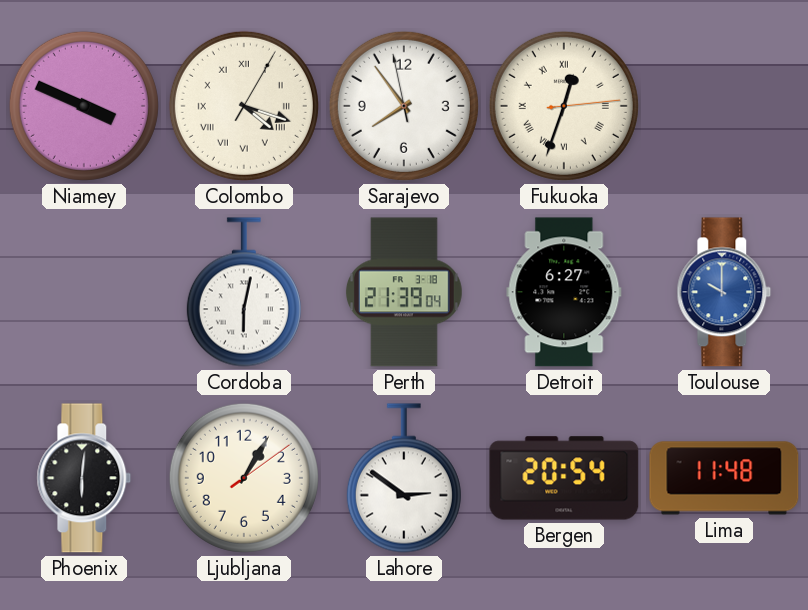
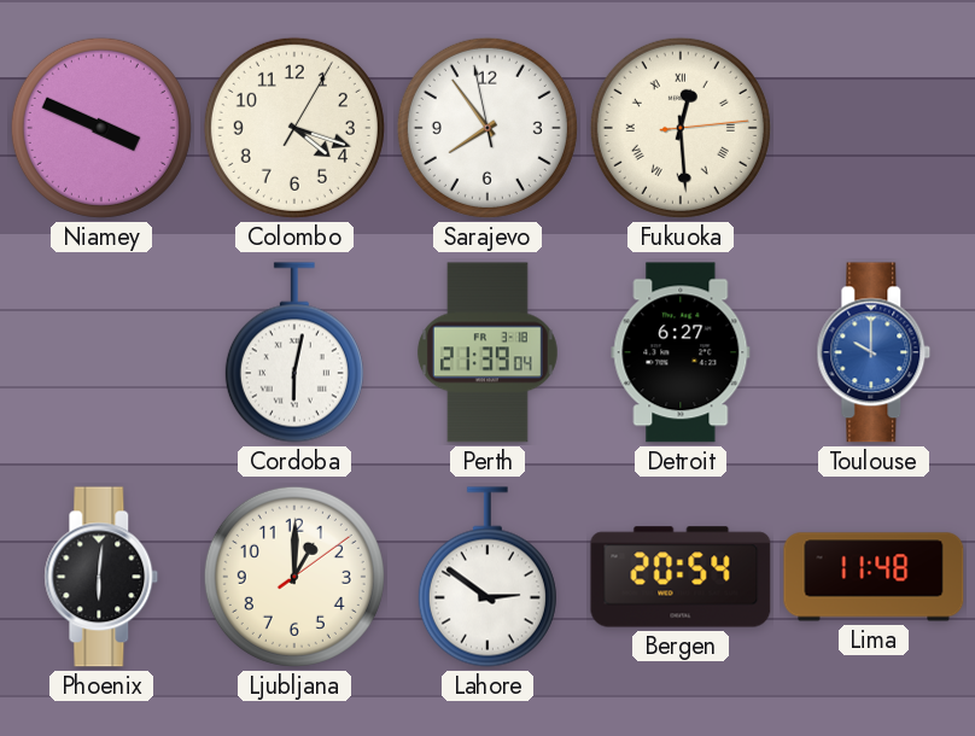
Colombo numerals: Roman -> Arabic (294, 128)
Fukuoka: 12:33 -> 12:29 (681, 128)
Ljubljana: 1:05 -> 1:00 (294, 577)
